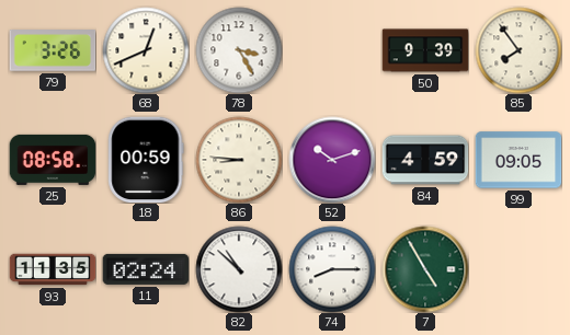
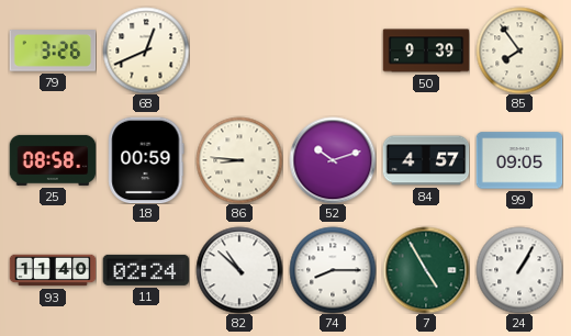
78: 3:25 -> none (239, 50)
84: 4:59 -> 4:57 (426, 160)
93: 11:35 -> 11:40 (53, 270)
24: none -> 1:05 (519, 270)
